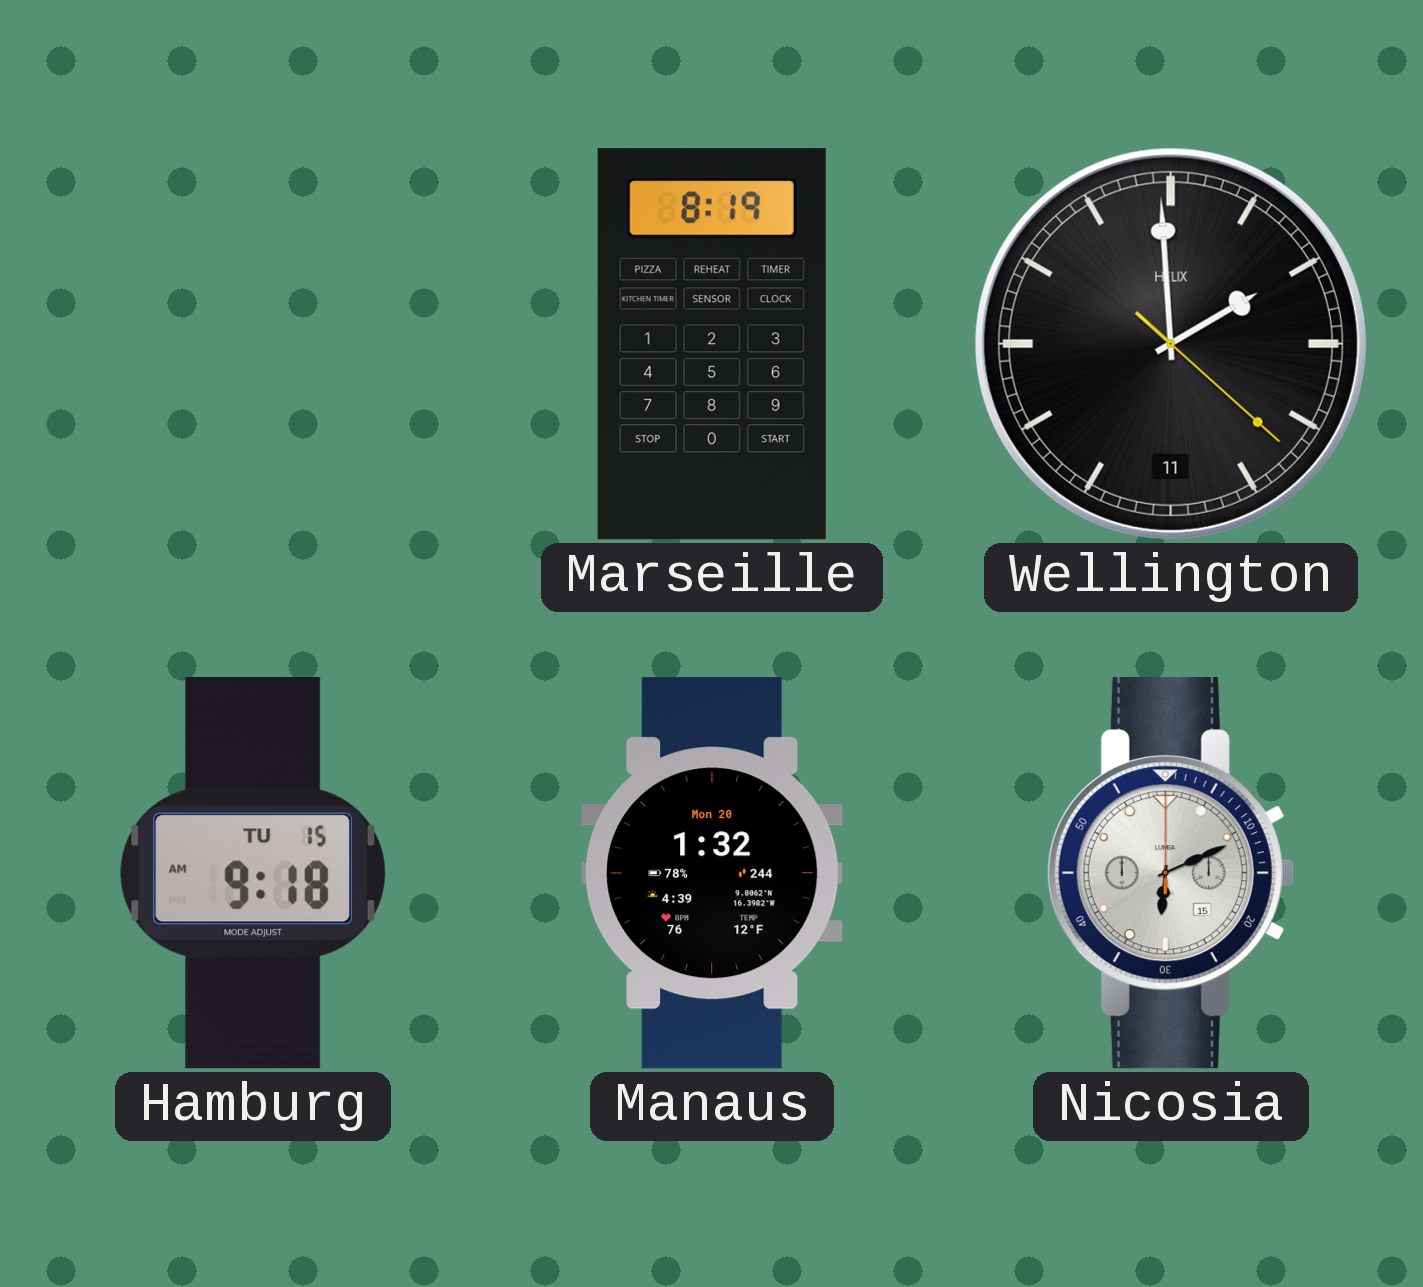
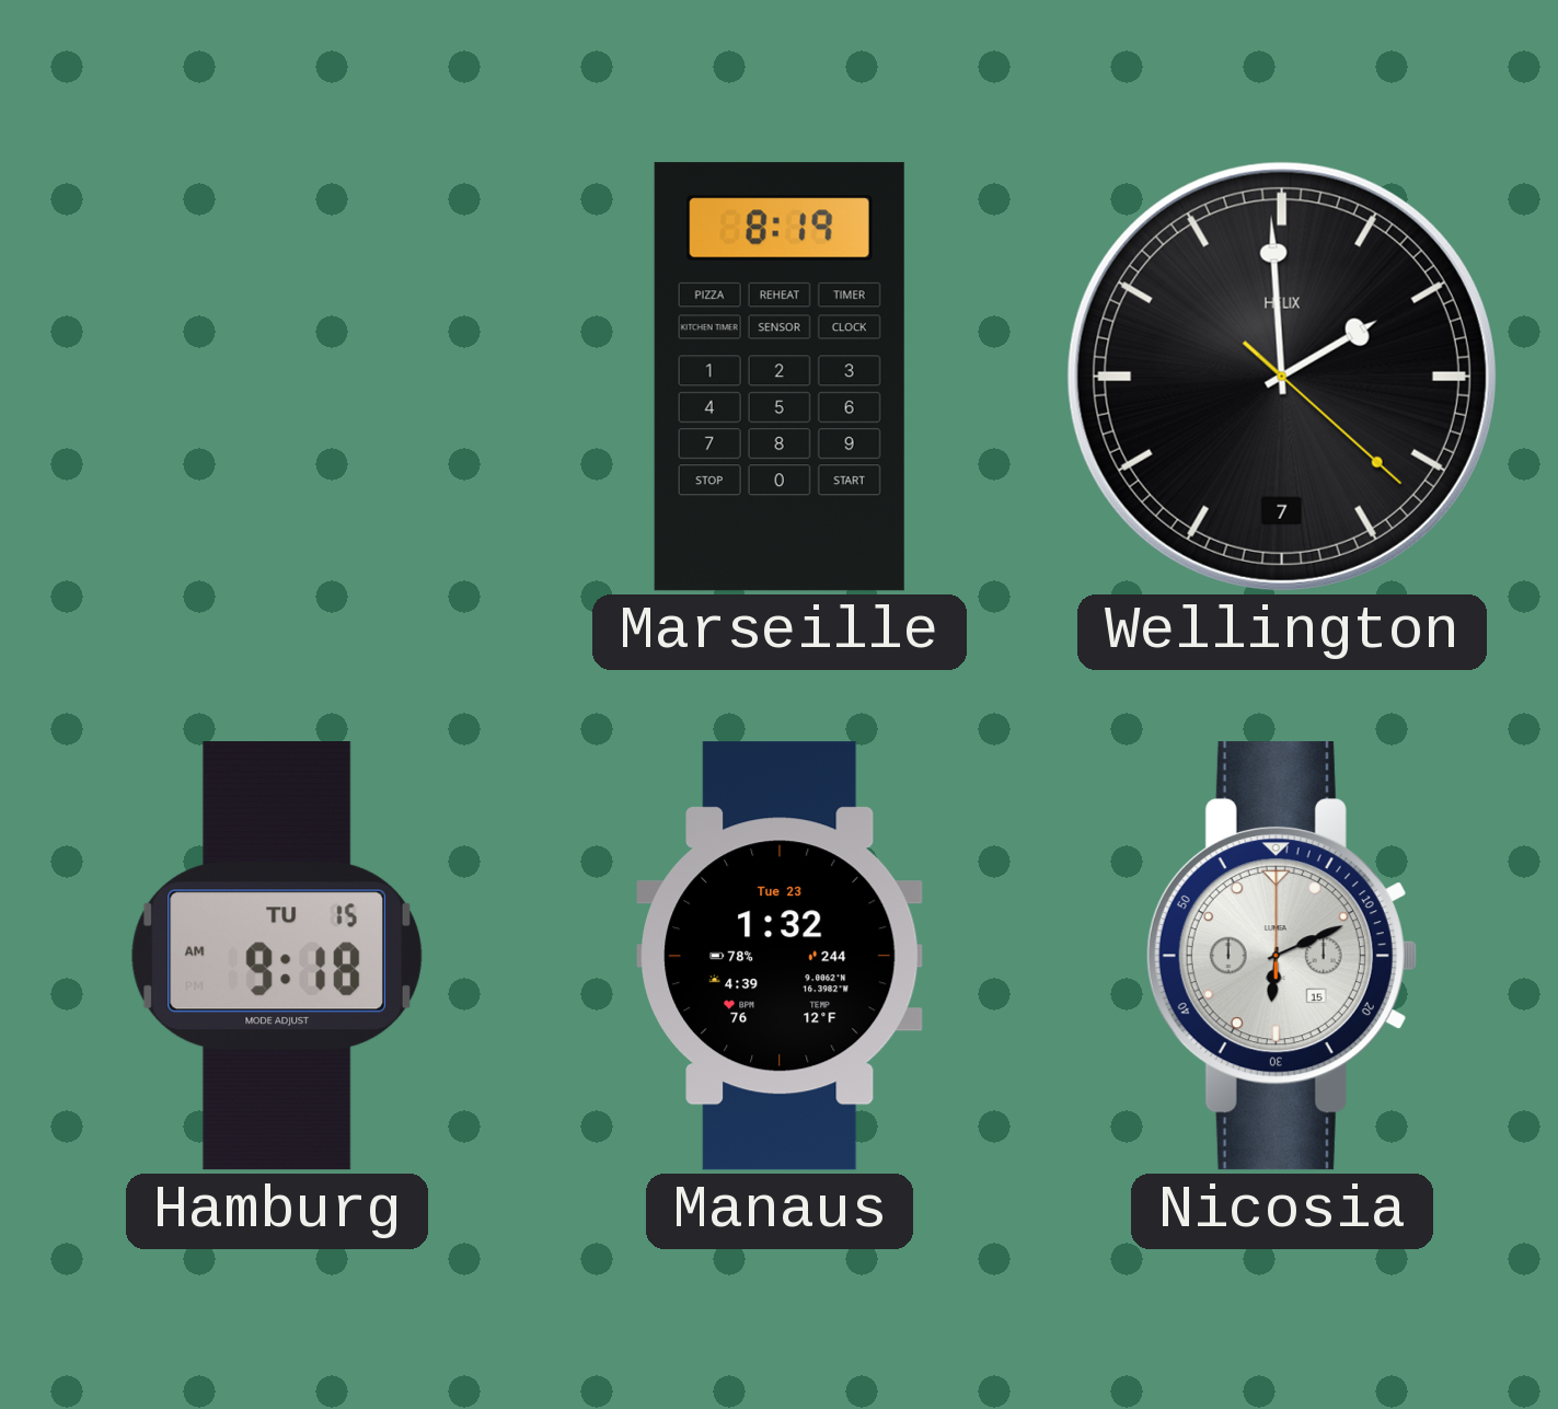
Wellington date: 11 -> 7 (1282, 377)
Manaus date: Mon 20 -> Tue 23 (780, 956)
